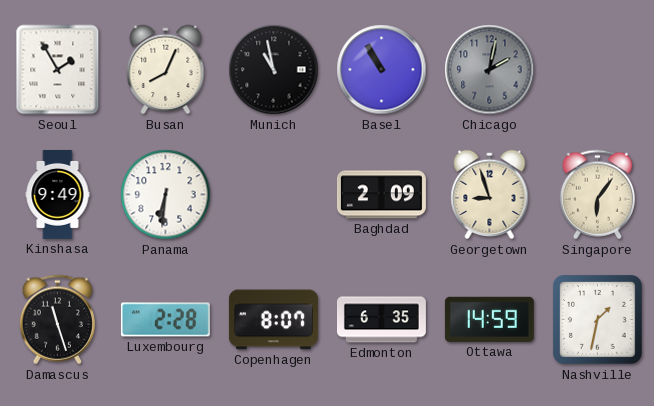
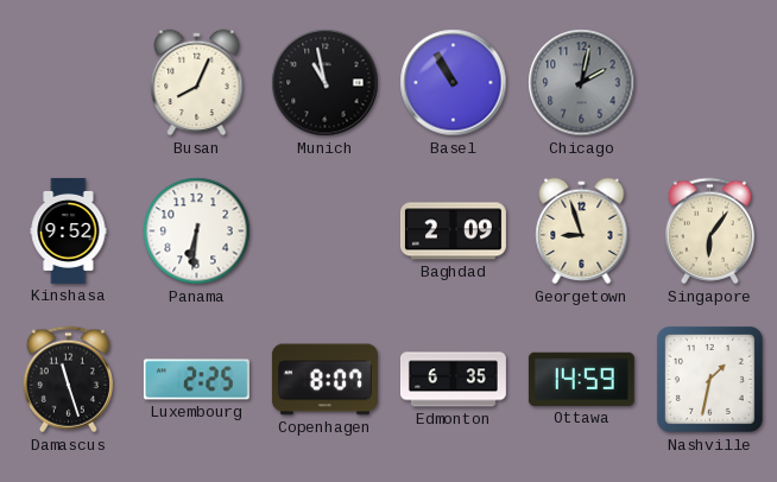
Seoul: 1:55 -> none (58, 70)
Kinshasa: 9:49 -> 9:52 (69, 230)
Luxembourg: 2:28 -> 2:25 (196, 380)
